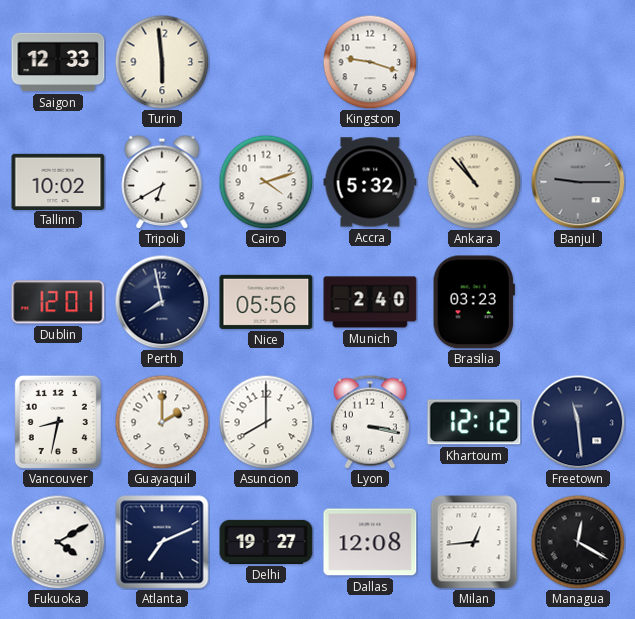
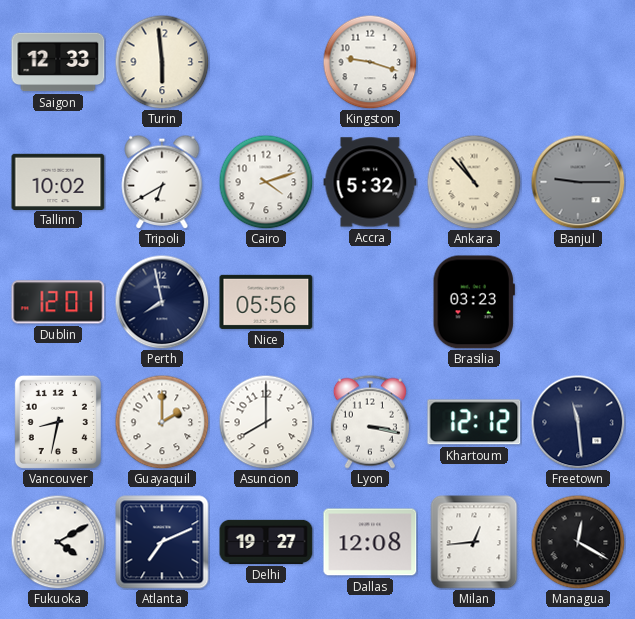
Munich: 2:40 -> none (370, 302)
